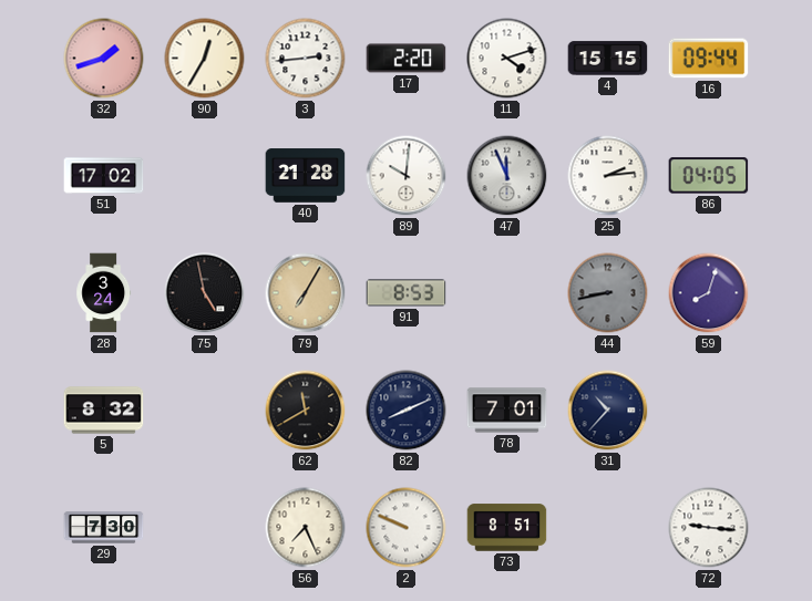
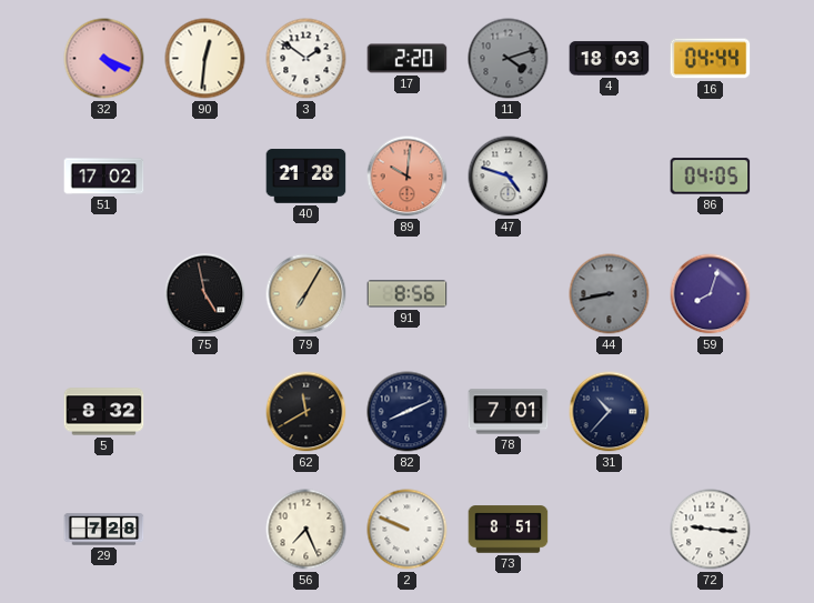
32: 1:42 -> 4:19 (104, 59)
90: 12:35 -> 12:31 (205, 59)
3: 2:44 -> 1:51 (306, 59)
11 dial: white -> grey (509, 59)
4: 15:15 -> 18:03 (610, 59)
16: 09:44 -> 04:44 (711, 59)
89 dial: white -> salmon (408, 177)
47: 11:56 -> 4:48 (509, 177)
25: 2:14 -> none (608, 176)
28: 3:24 -> none (104, 293)
91: 8:53 -> 8:56 (408, 294)
29: 7:30 -> 7:28 (104, 530)
